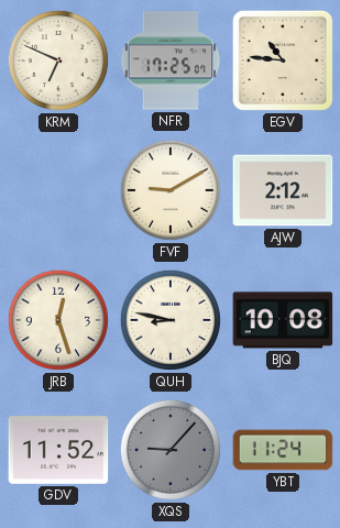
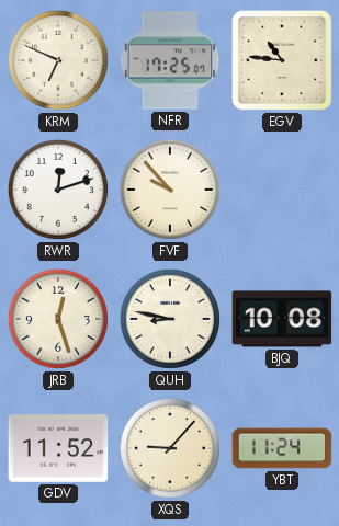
RWR: none -> 12:12 (58, 190)
FVF: 9:10 -> 9:53 (170, 190)
AJW: 2:12 -> none (283, 190)
XQS dial: grey -> cream (170, 448)
